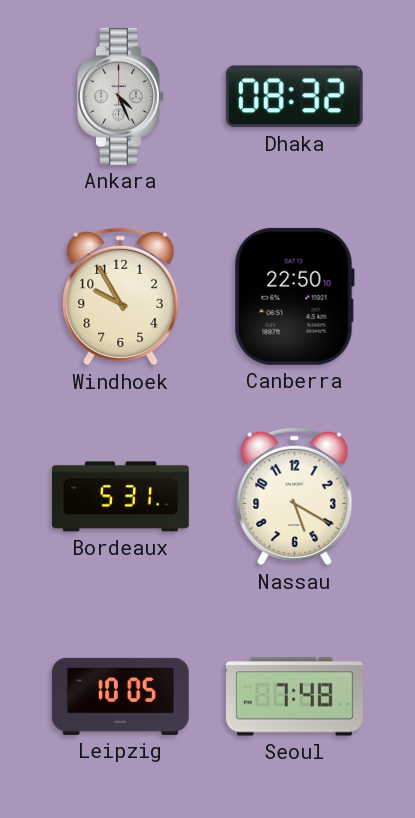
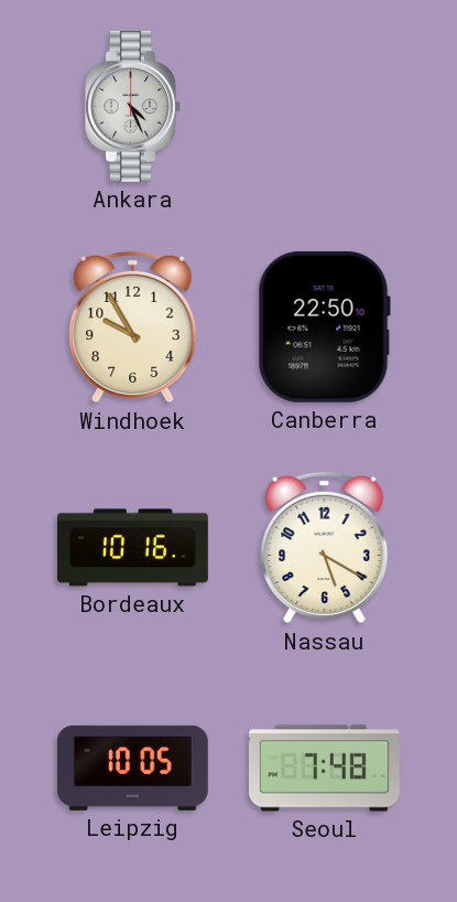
Dhaka: 08:32 -> none (294, 97)
Bordeaux: 5:31 -> 10:16 (133, 548)
